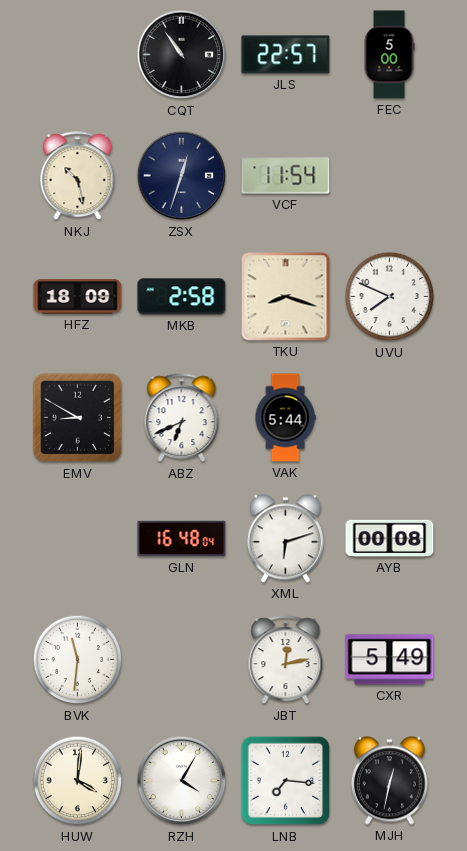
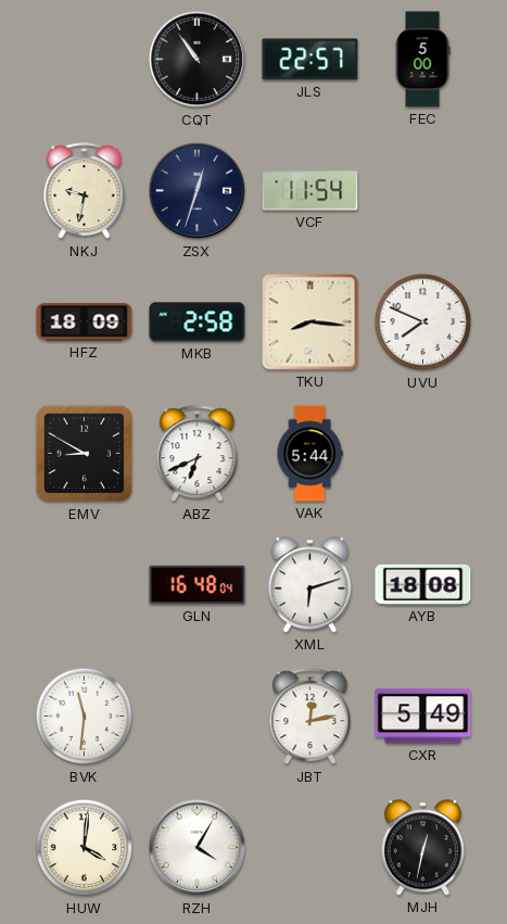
NKJ: 10:28 -> 9:32 (85, 191)
TKU: 8:18 -> 8:16 (310, 322)
AYB: 00:08 -> 18:08 (423, 584)
LNB: 7:16 -> none (286, 781)
